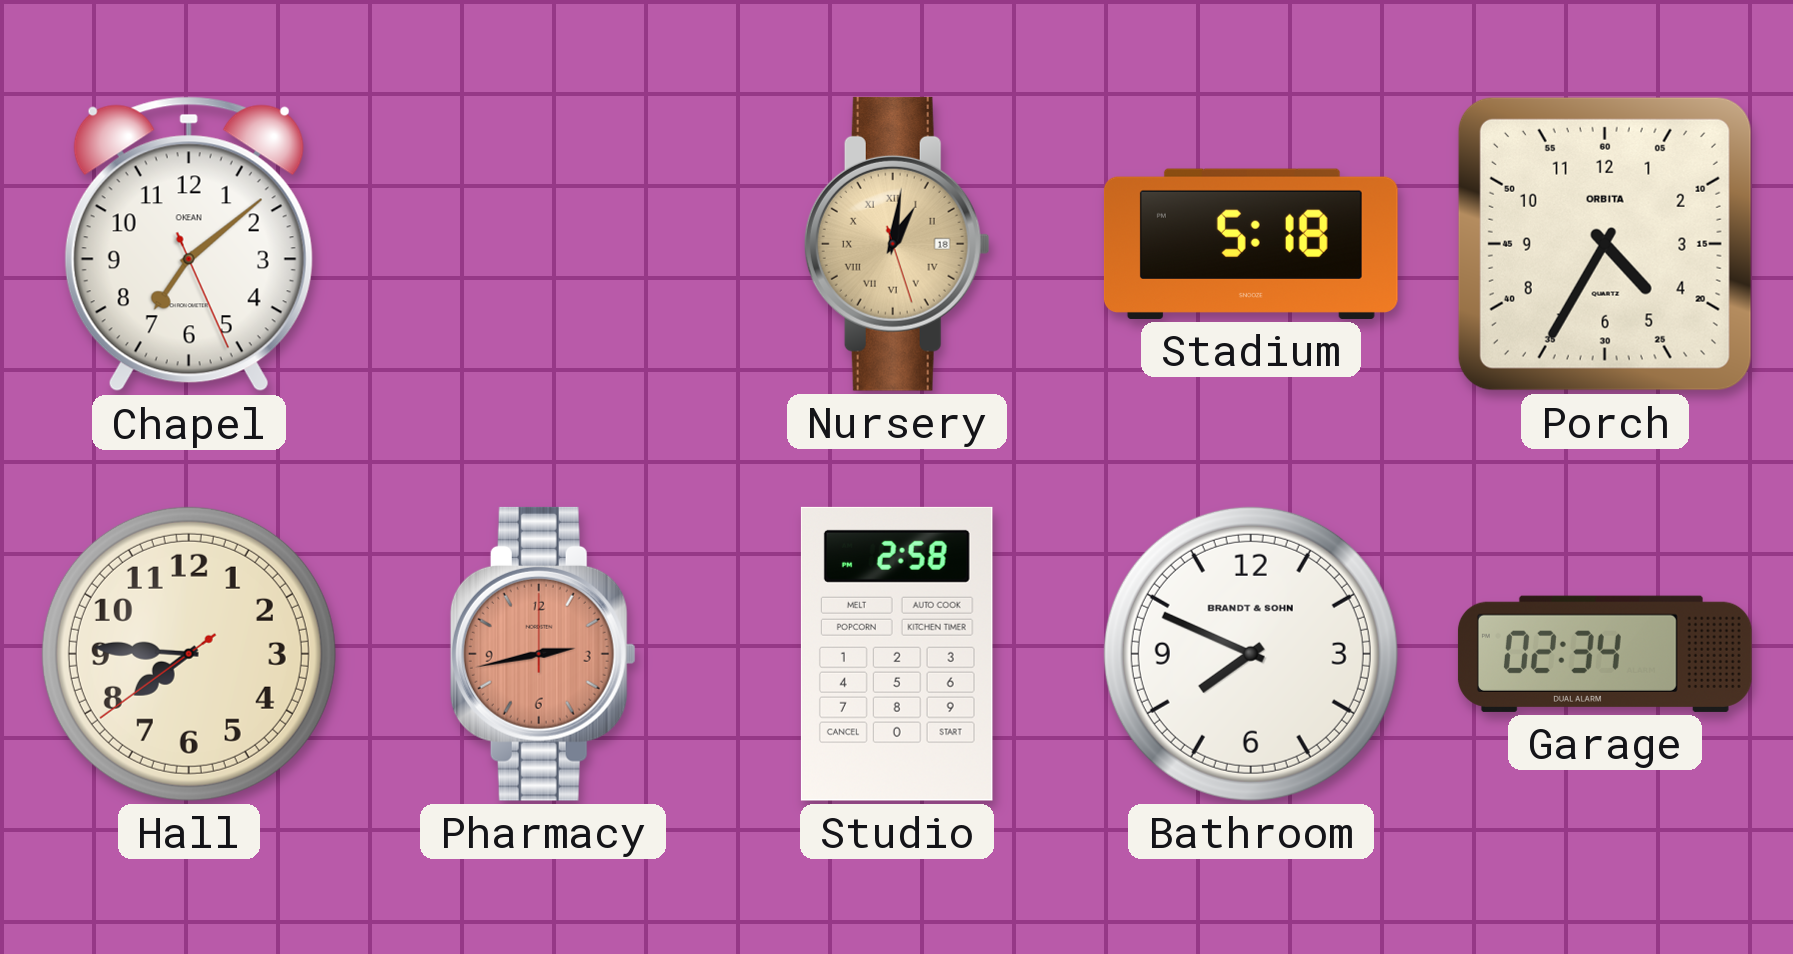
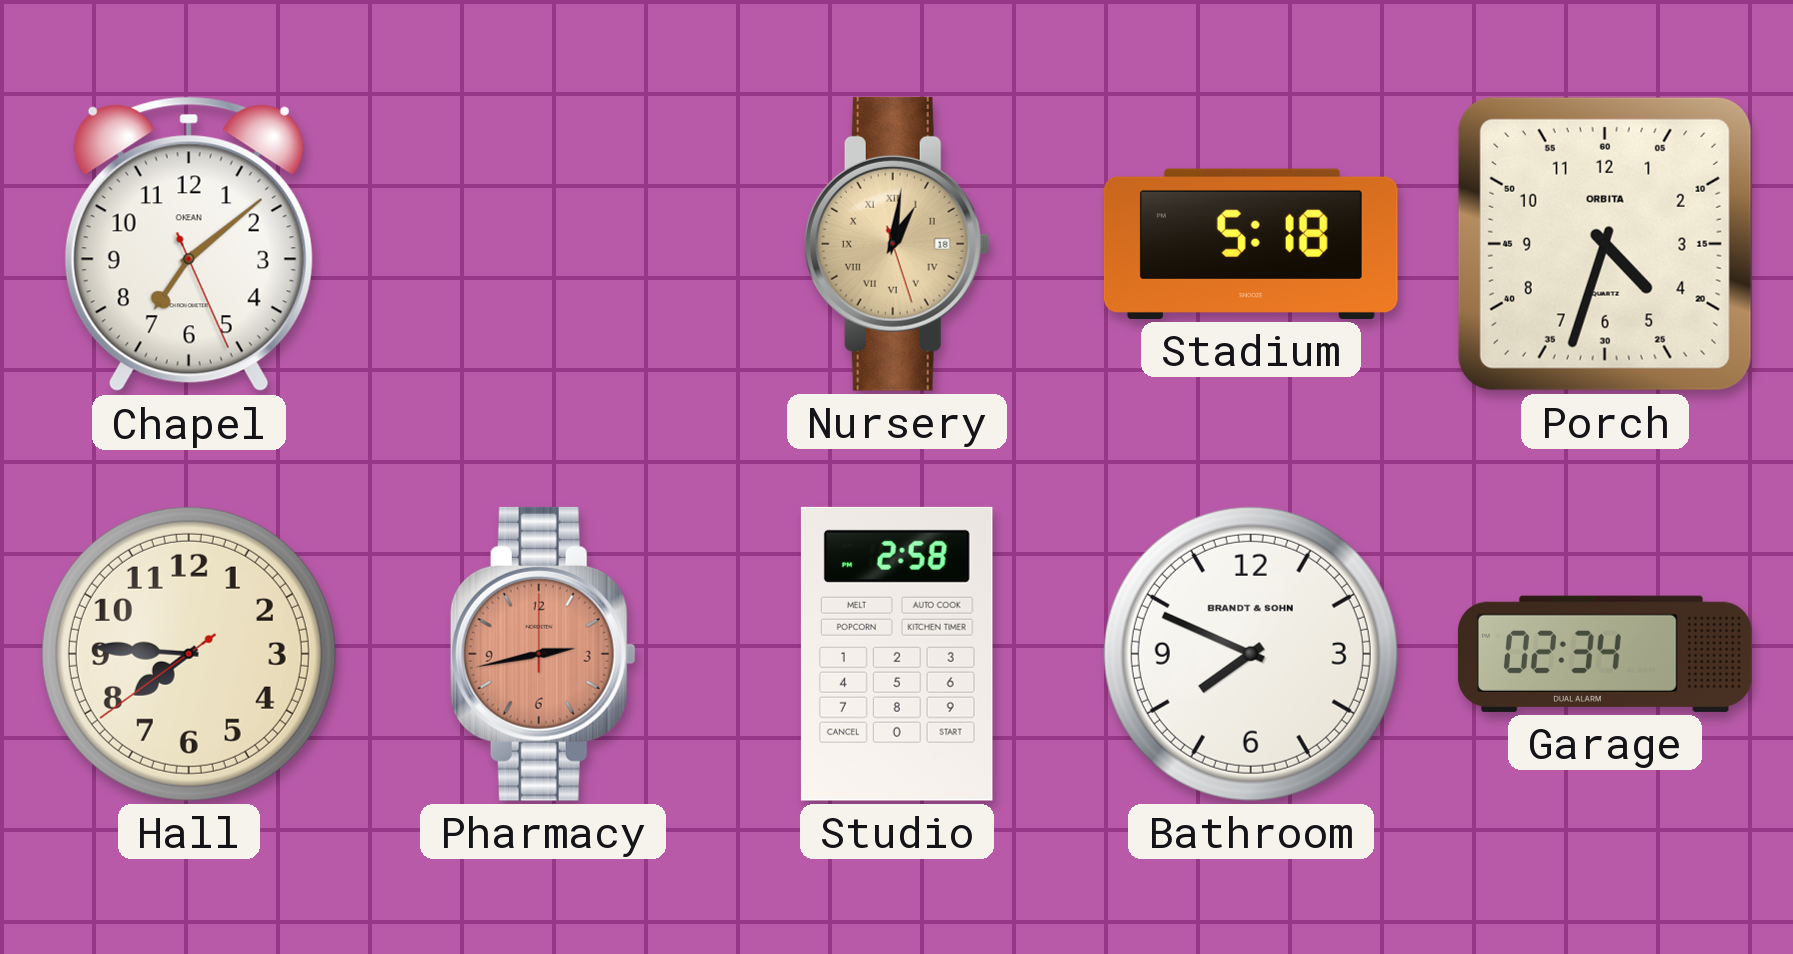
Porch: 4:35 -> 4:33 (1605, 244)
